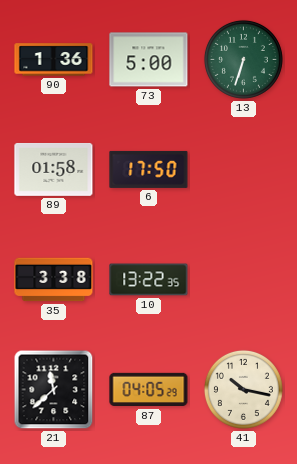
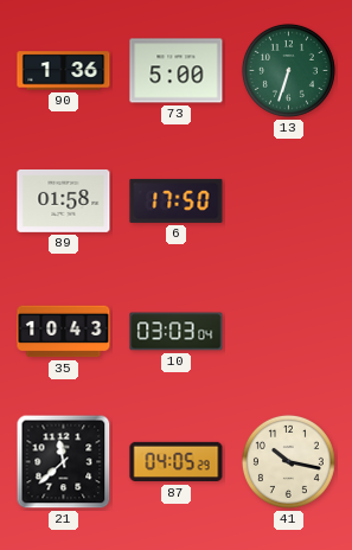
35: 3:38 -> 10:43 (64, 332)
10: 13:22 -> 03:03 (177, 332)
